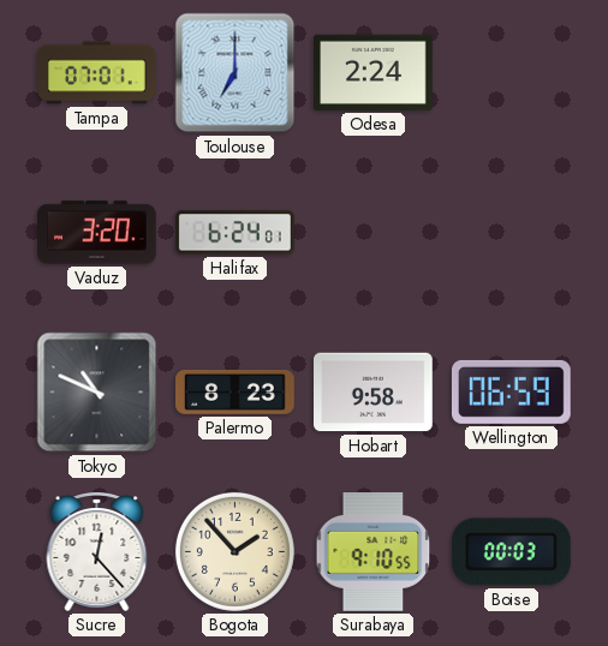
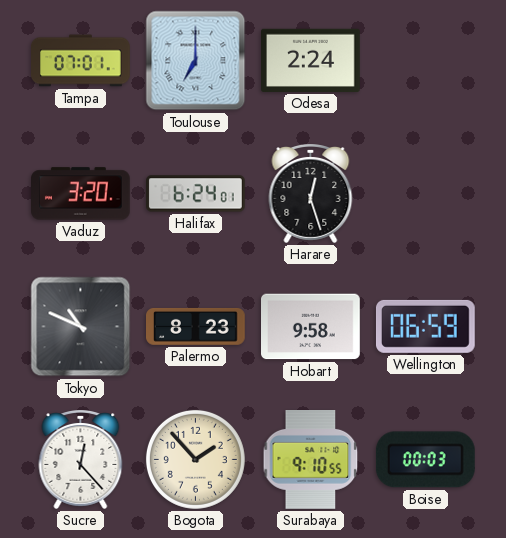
Harare: none -> 12:27 (311, 194)
